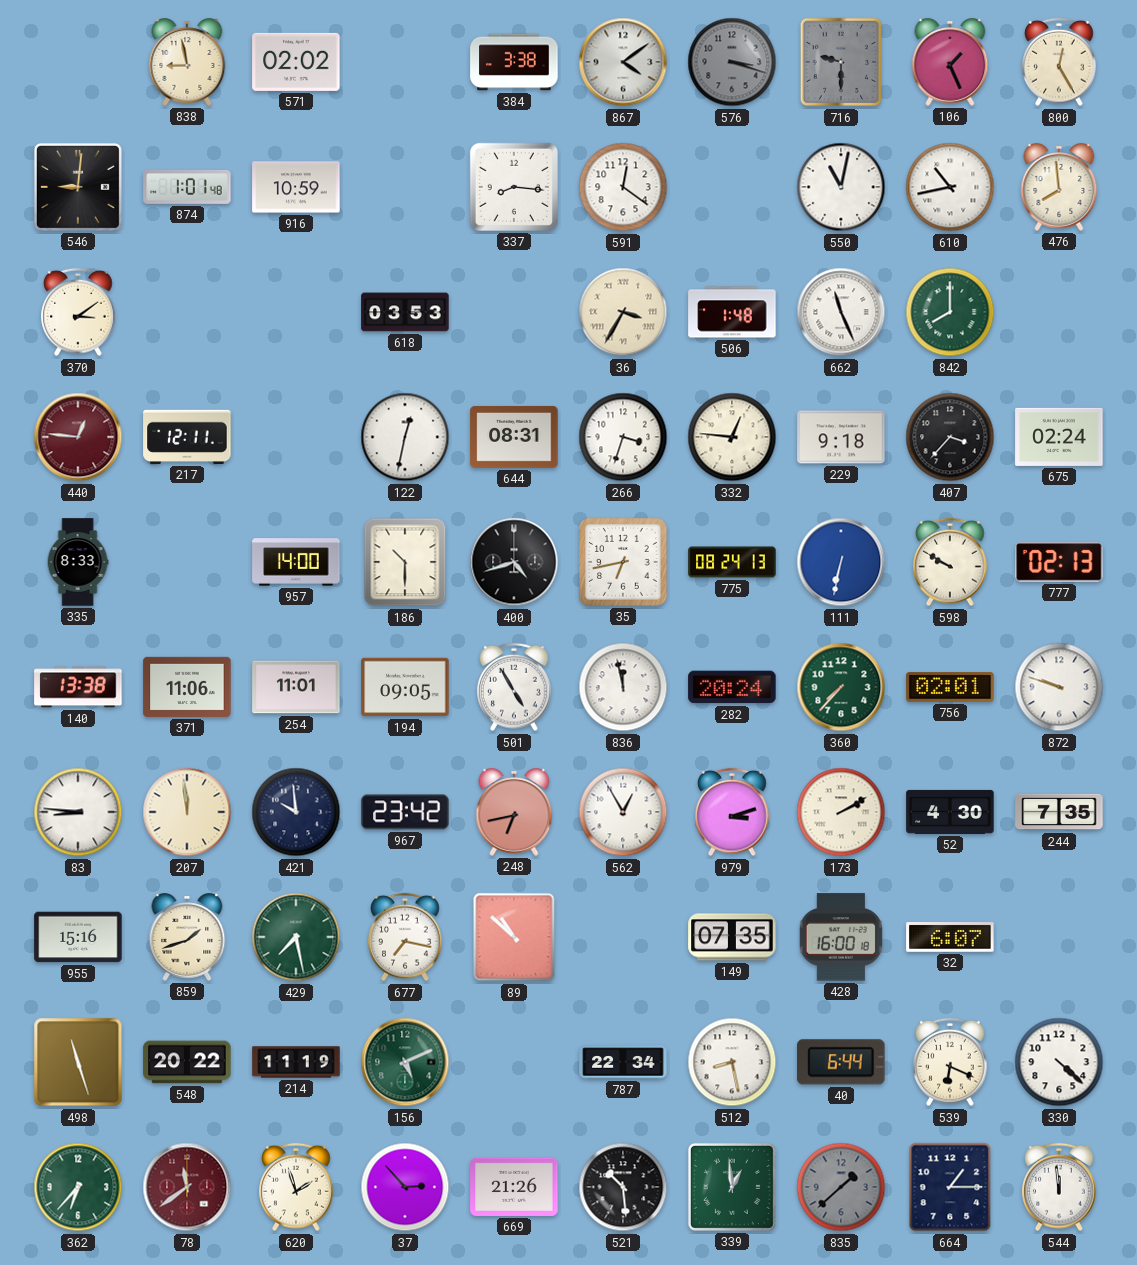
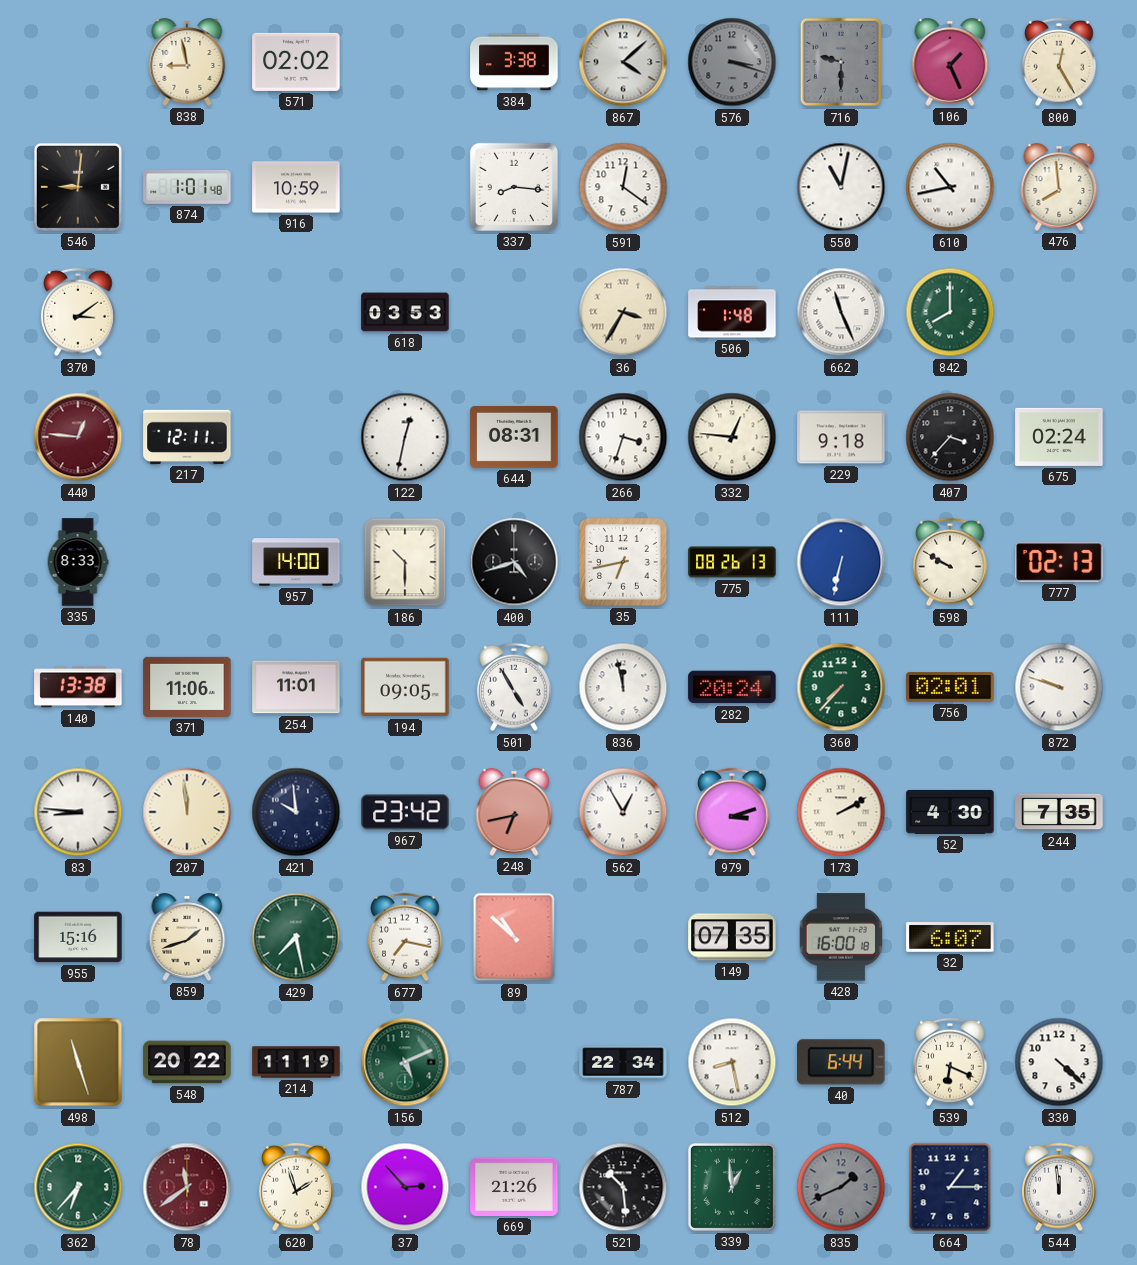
867: 4:09 -> 4:08 (623, 62)
775: 08:24 -> 08:26 (732, 562)
835: 1:38 -> 1:41 (841, 1187)
